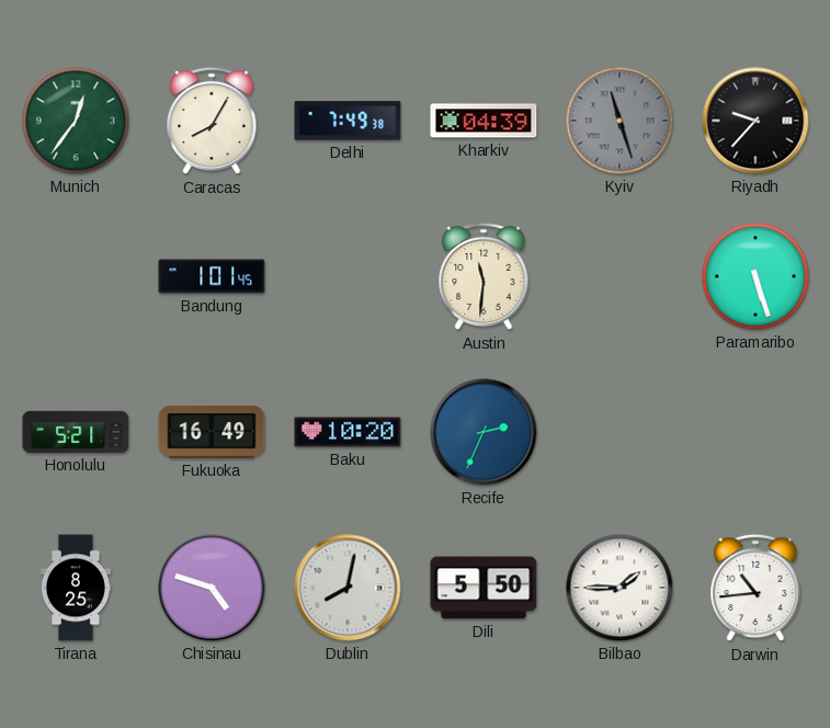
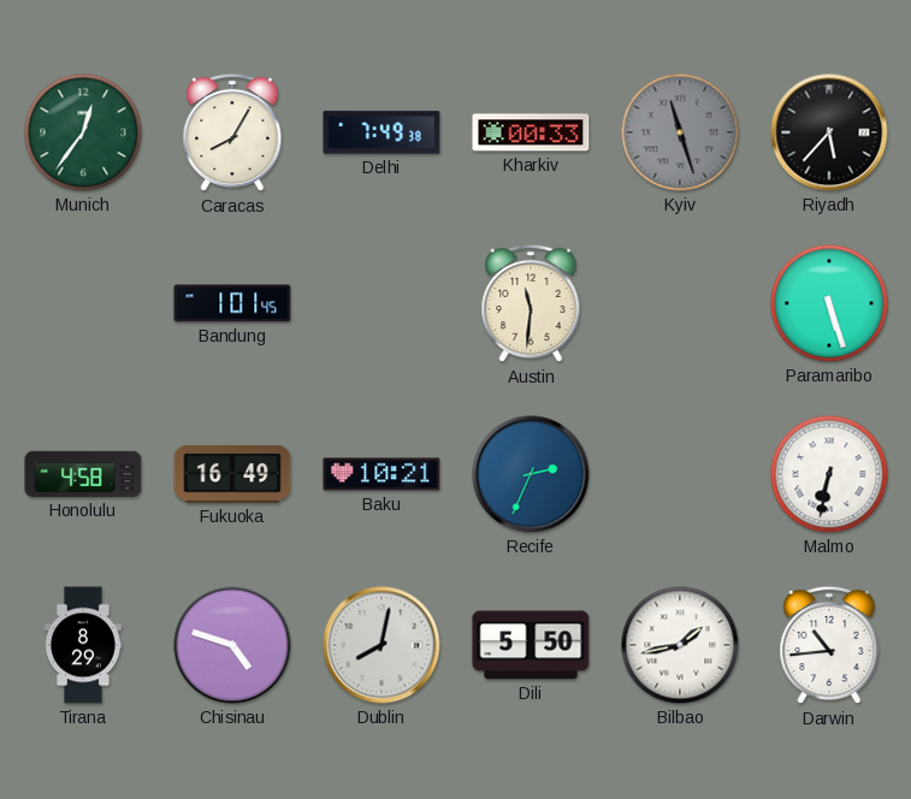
Kharkiv: 04:39 -> 00:33 (531, 132)
Riyadh: 9:37 -> 5:37 (829, 132)
Honolulu: 5:21 -> 4:58 (83, 474)
Baku: 10:20 -> 10:21 (381, 474)
Malmo: none -> 6:32 (829, 474)
Tirana: 8:25 -> 8:29 (83, 645)
Bilbao: 1:45 -> 1:43 (680, 645)
